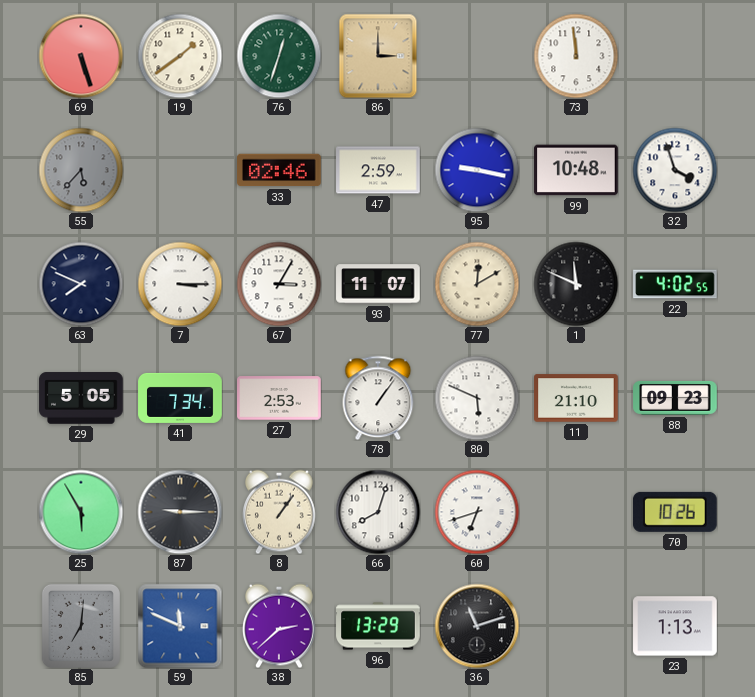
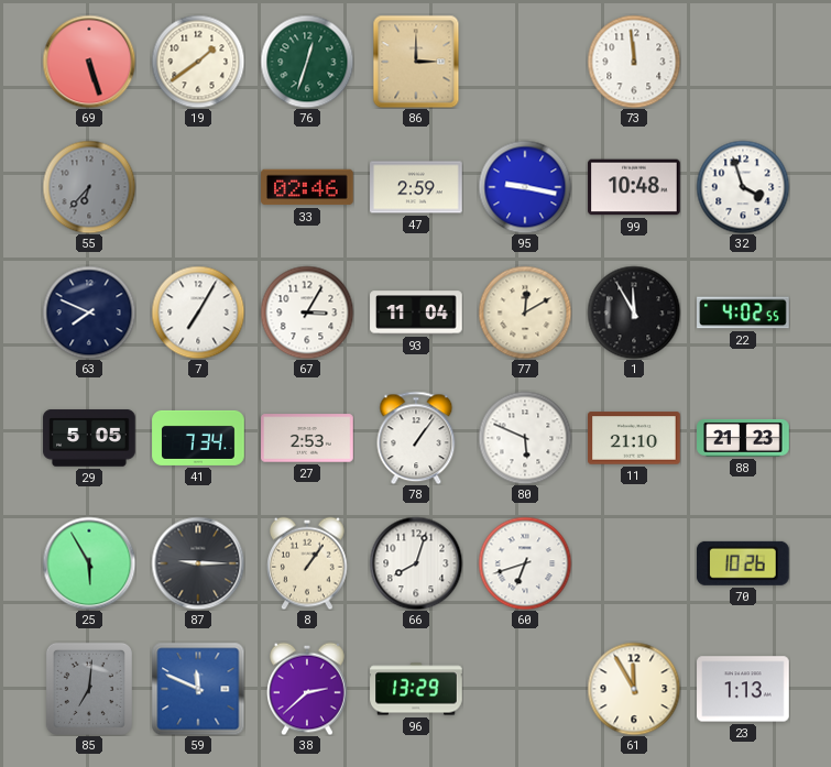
55: 5:37 -> 6:37 (89, 187)
7: 3:15 -> 7:05 (198, 313)
93: 11:07 -> 11:04 (416, 313)
1: 11:49 -> 11:55 (634, 313)
88: 09:23 -> 21:23 (743, 438)
36: 11:12 -> none (477, 626)
61: none -> 11:55 (634, 689)
